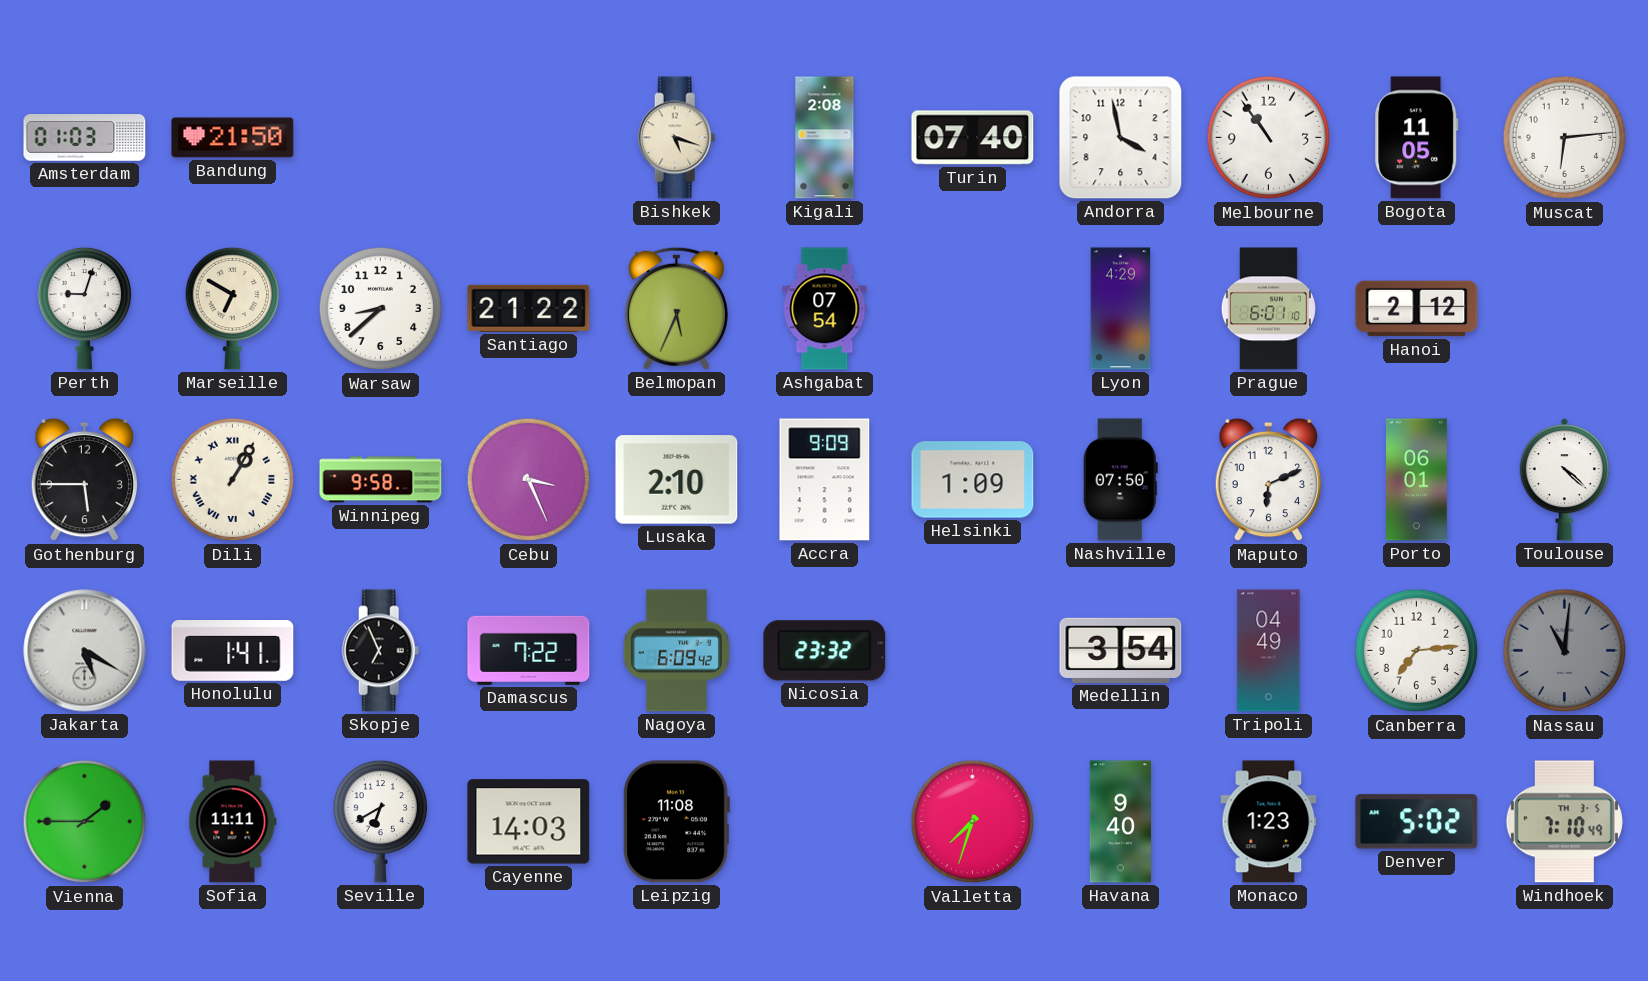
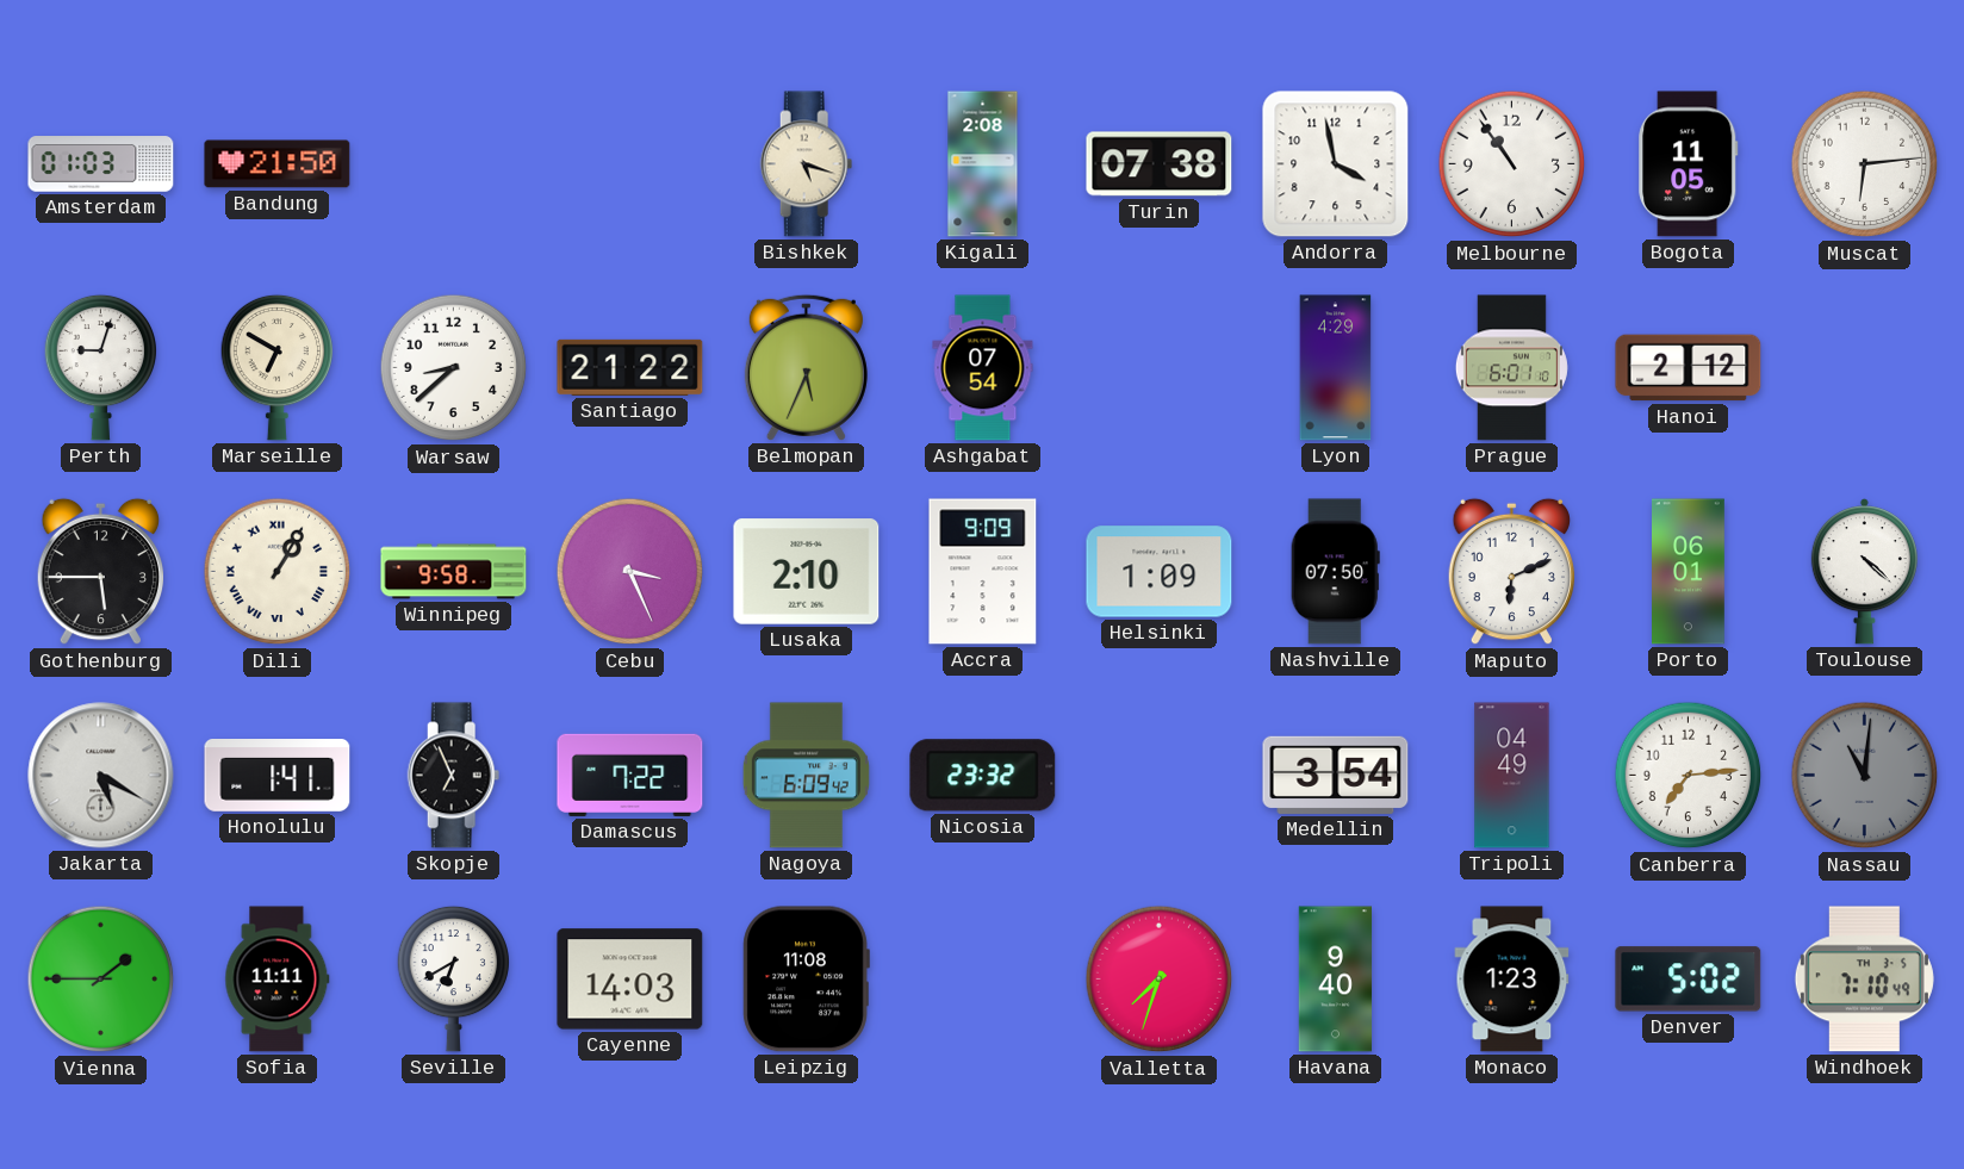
Turin: 07:40 -> 07:38 (1160, 164)
